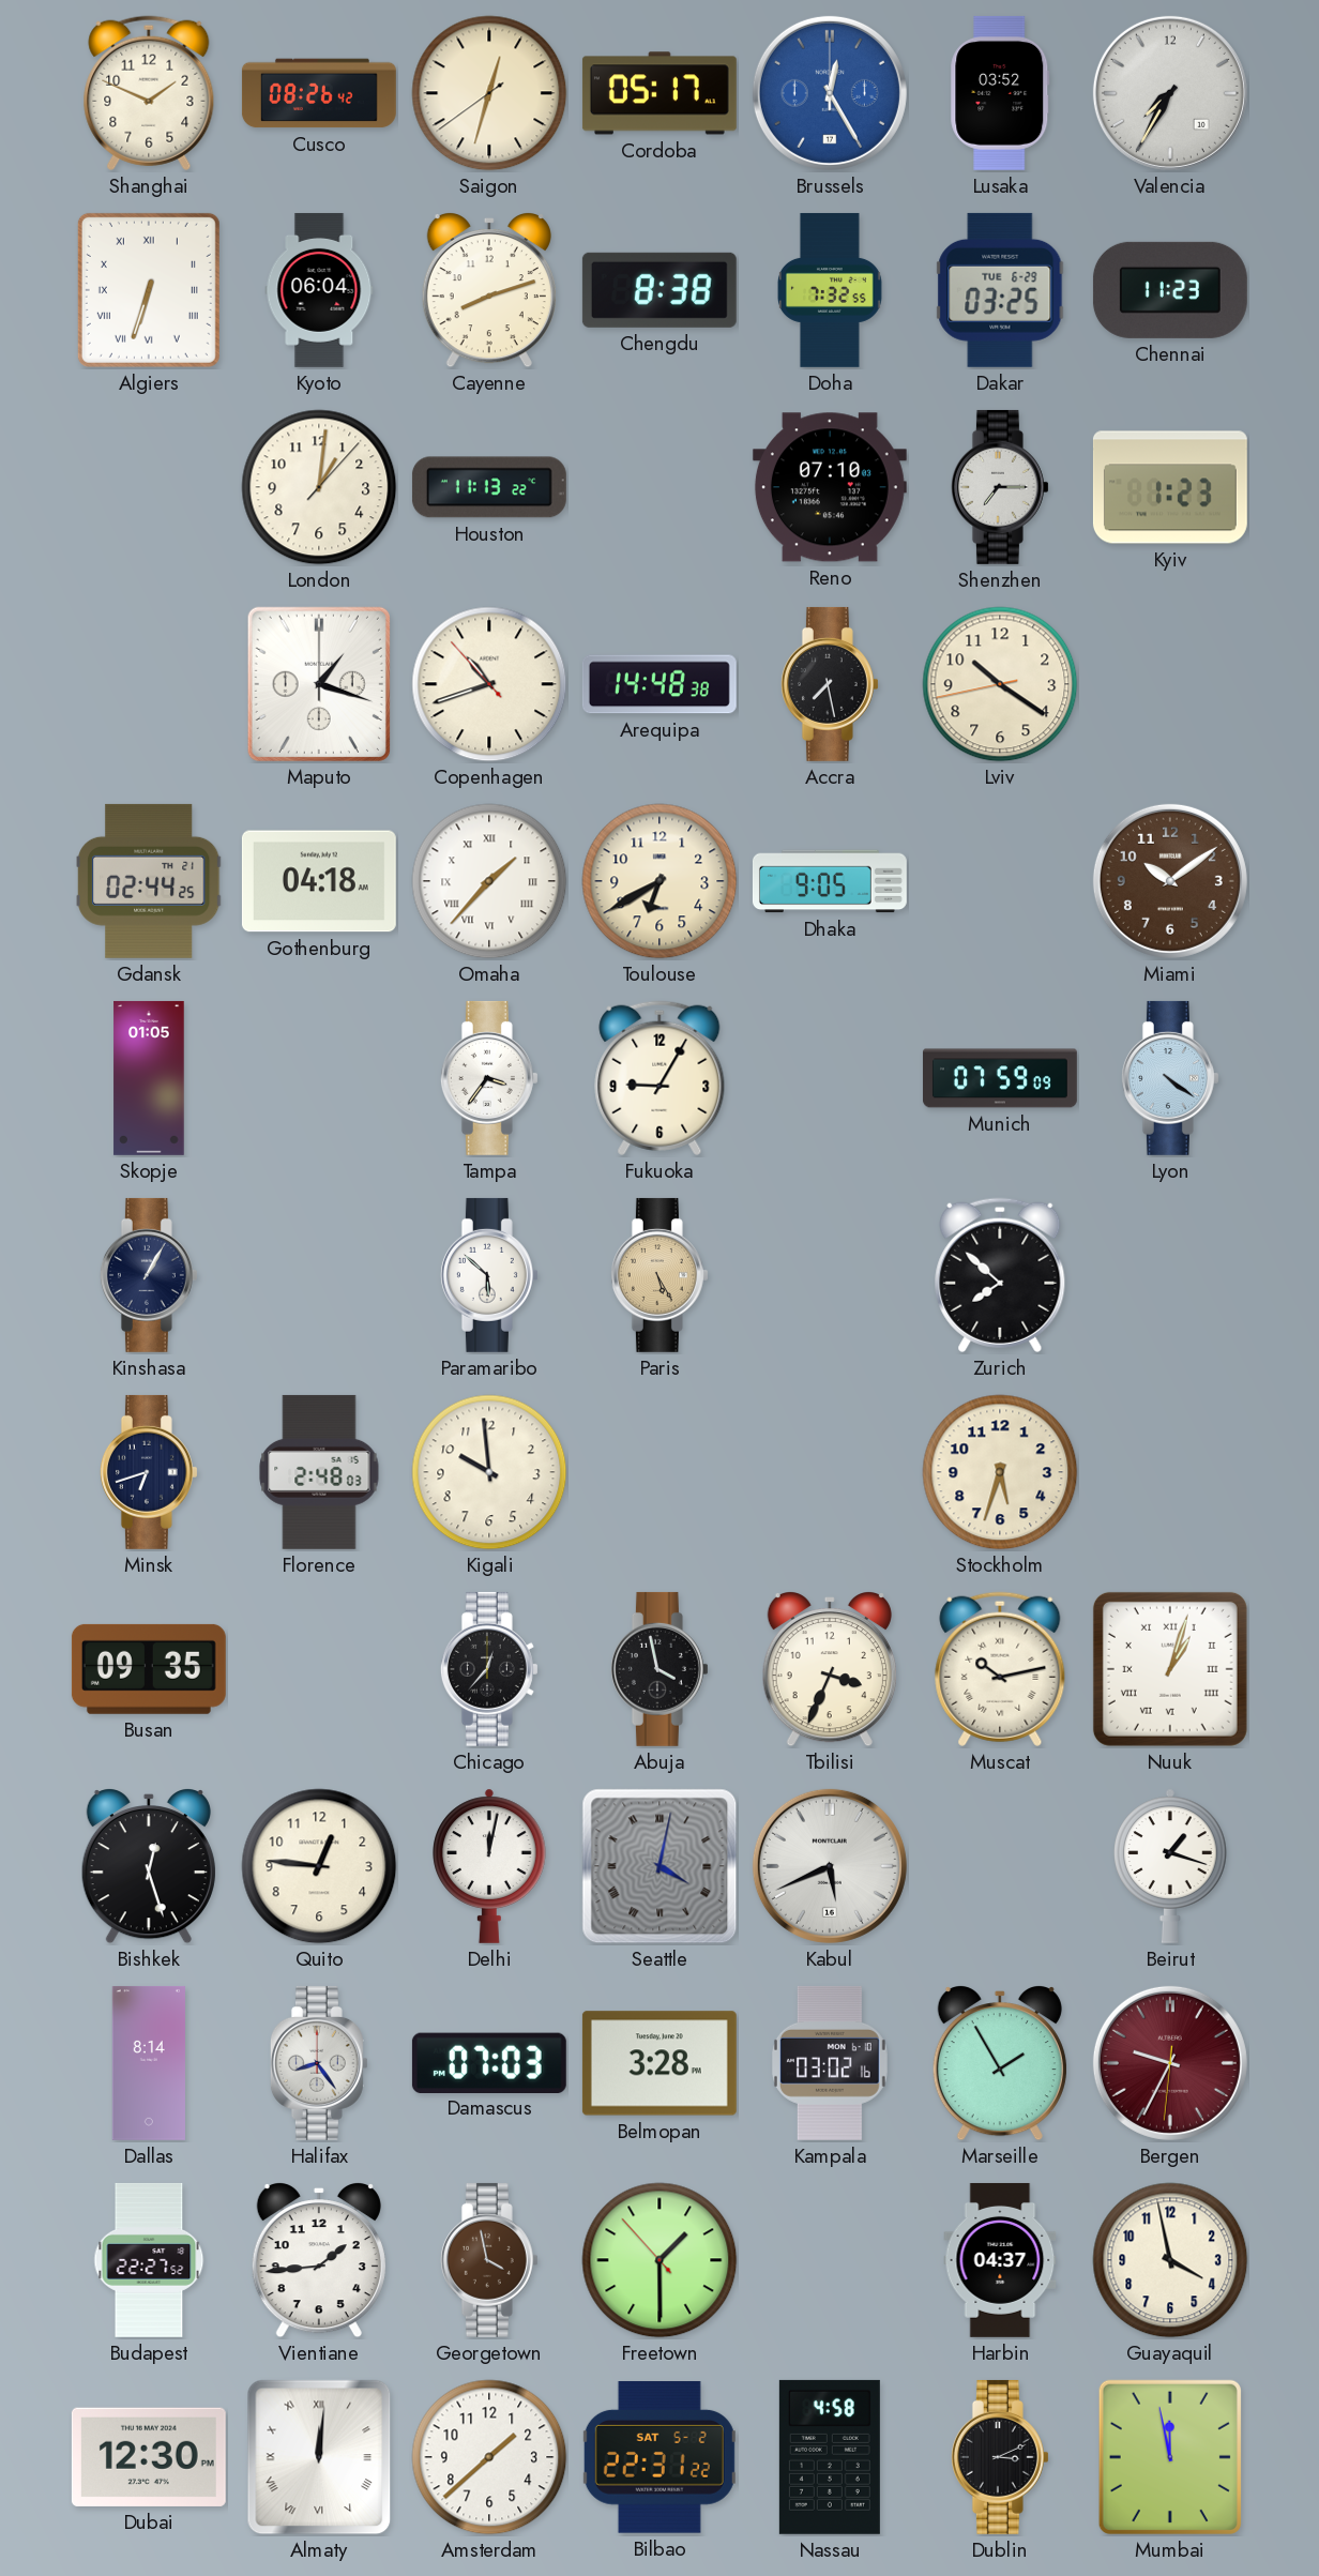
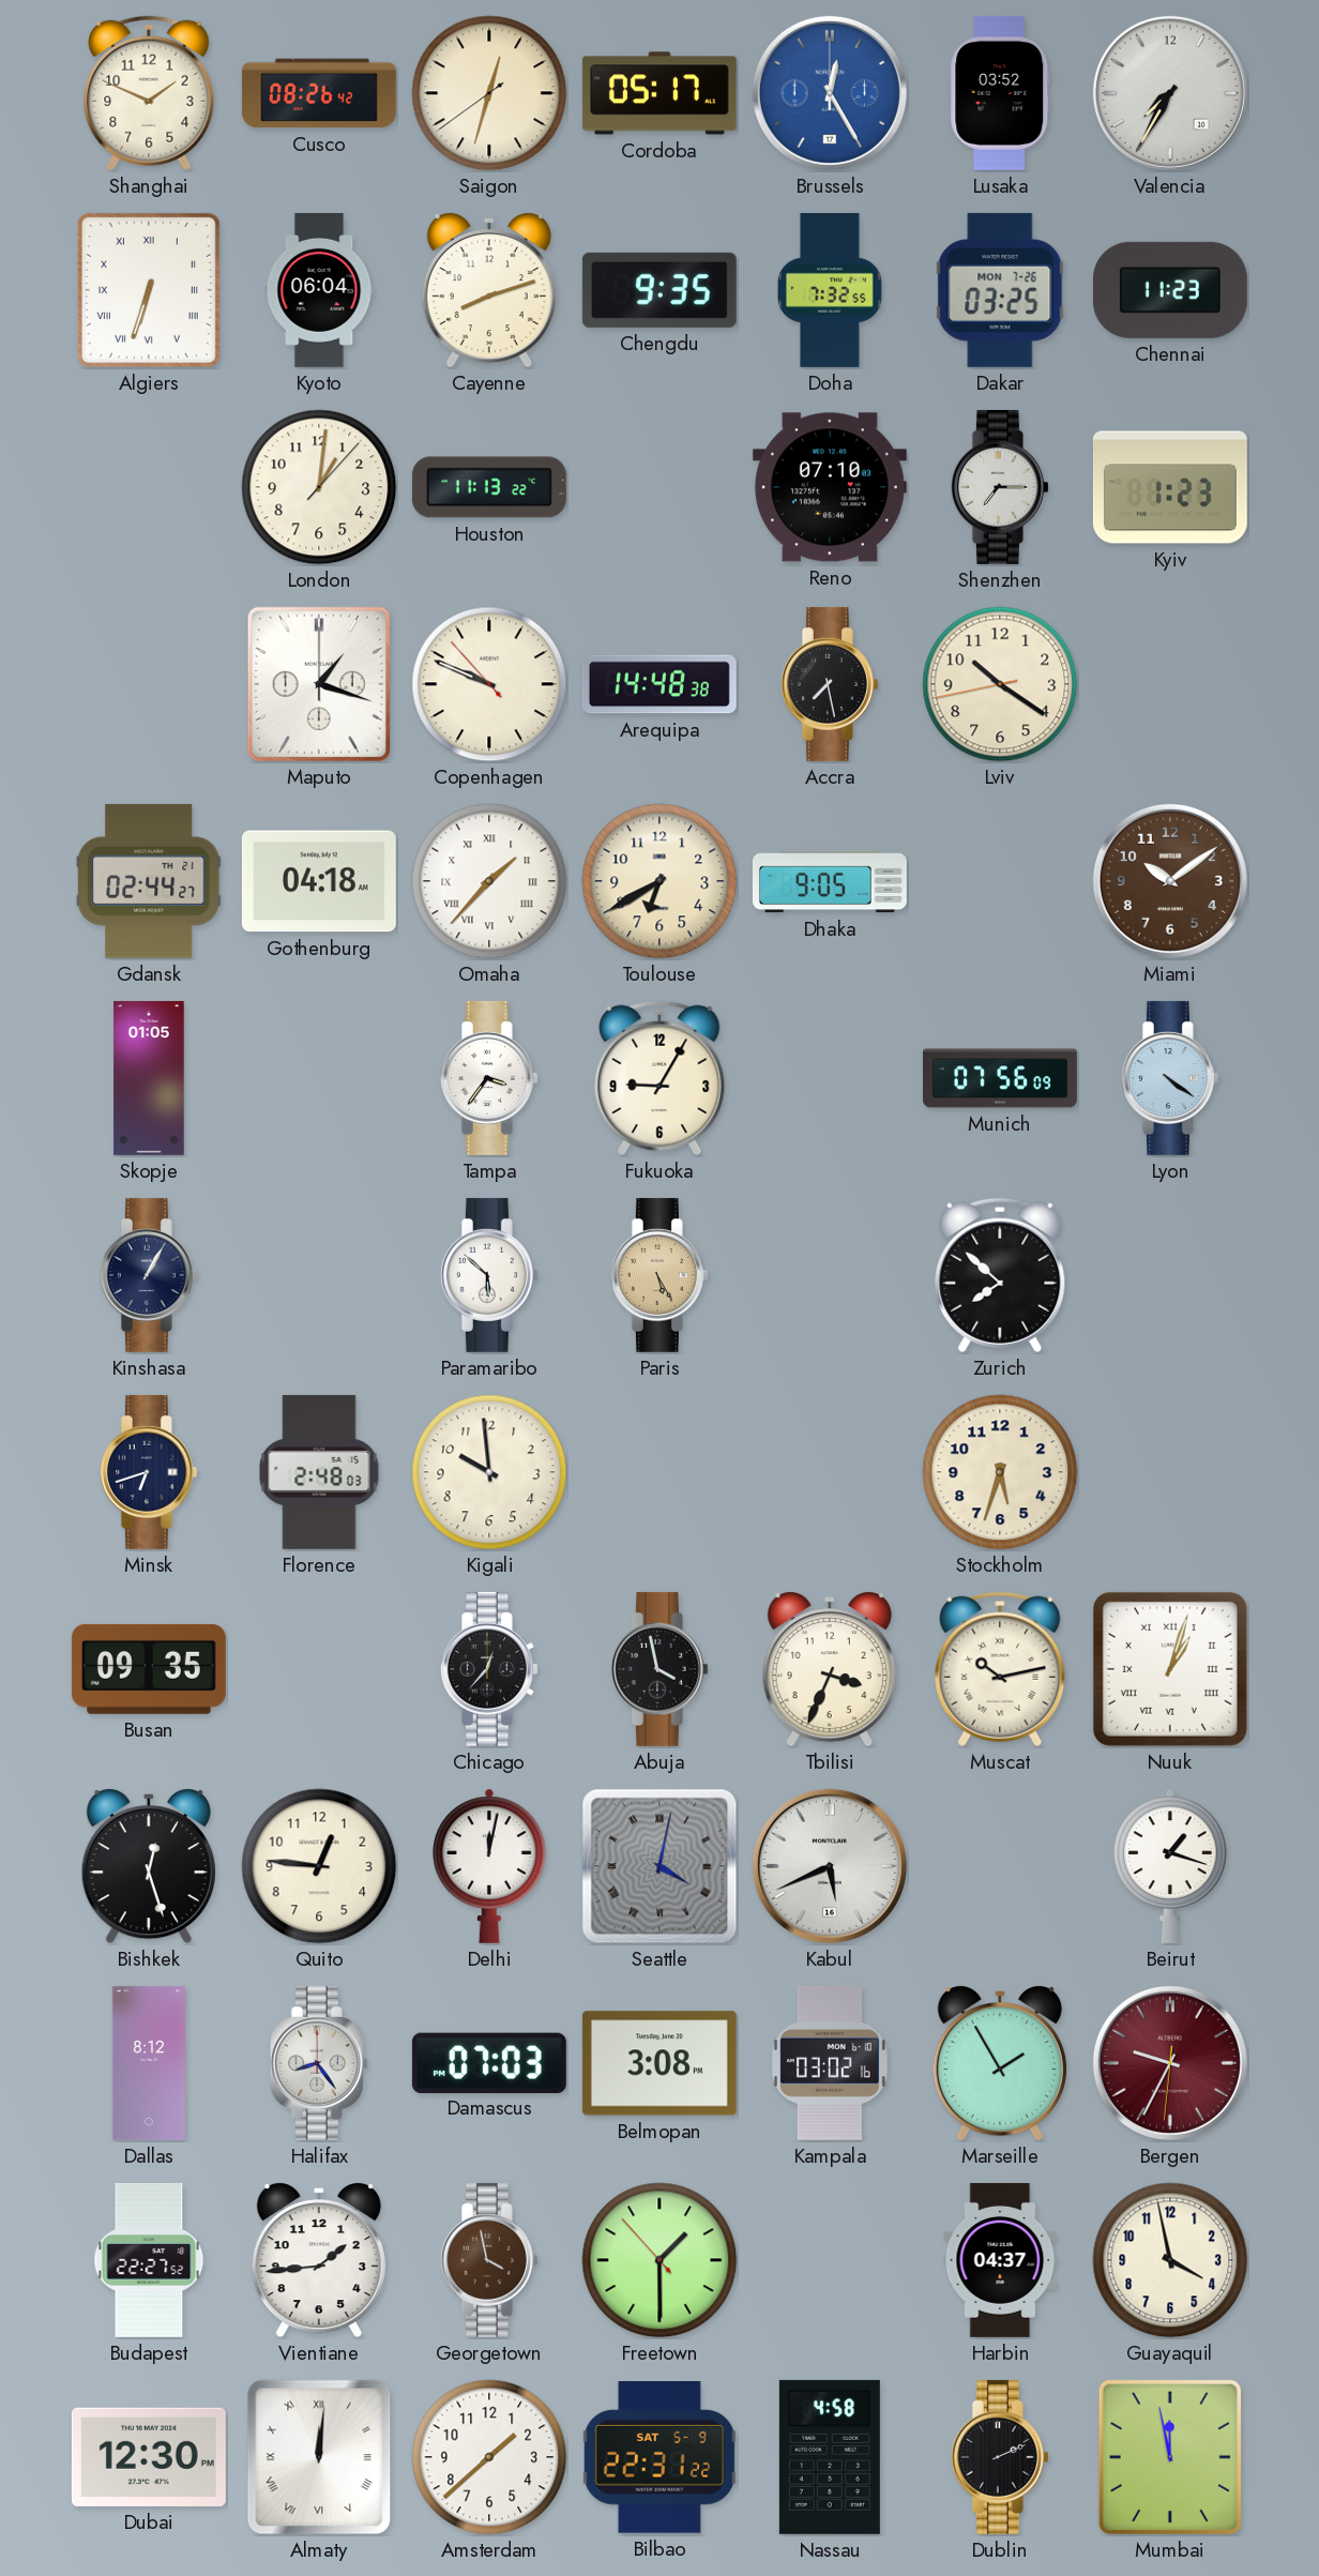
Chengdu: 8:38 -> 9:35 (659, 290)
Dakar date: TUE 6-29 -> MON 7-26 (1000, 290)
Copenhagen: 10:41 -> 9:48 (489, 684)
Gdansk: 02:44:25 -> 02:44:27 (149, 881)
Munich: 07:59 -> 07:56 (1000, 1078)
Dallas: 8:14 -> 8:12 (149, 2063)
Belmopan: 3:28 -> 3:08 (659, 2063)
Bilbao date: SAT 5-2 -> SAT 5-9 (659, 2458)
Dublin: 3:11 -> 2:11 (1000, 2457)
